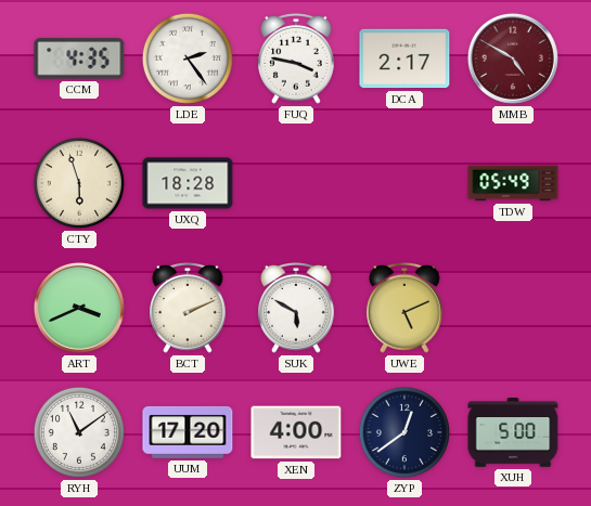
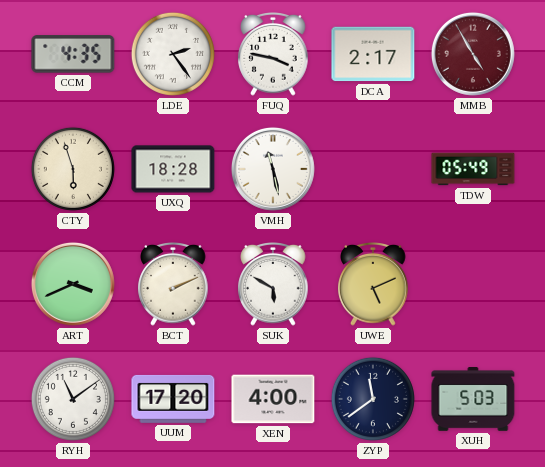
MMB: 4:50 -> 4:55 (473, 54)
VMH: none -> 11:28 (273, 169)
ZYP: 12:39 -> 11:39 (373, 399)
XUH: 5:00 -> 5:03 (473, 400)
